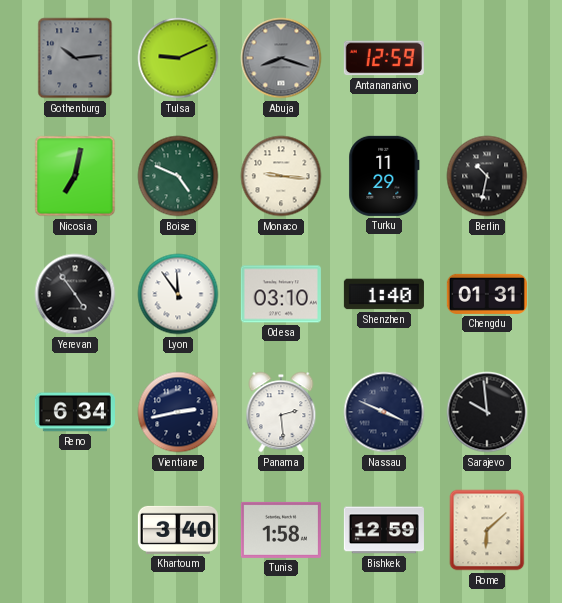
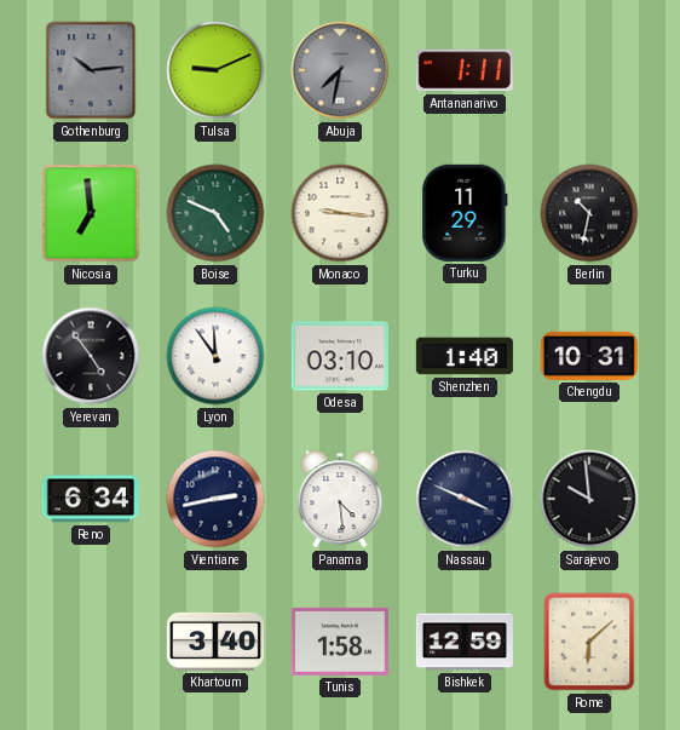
Abuja: 8:18 -> 7:32 (340, 70)
Antananarivo: 12:59 -> 1:11 (465, 70)
Nicosia: 7:02 -> 6:59 (91, 213)
Chengdu: 01:31 -> 10:31 (589, 356)
Panama: 2:29 -> 4:29 (340, 499)
